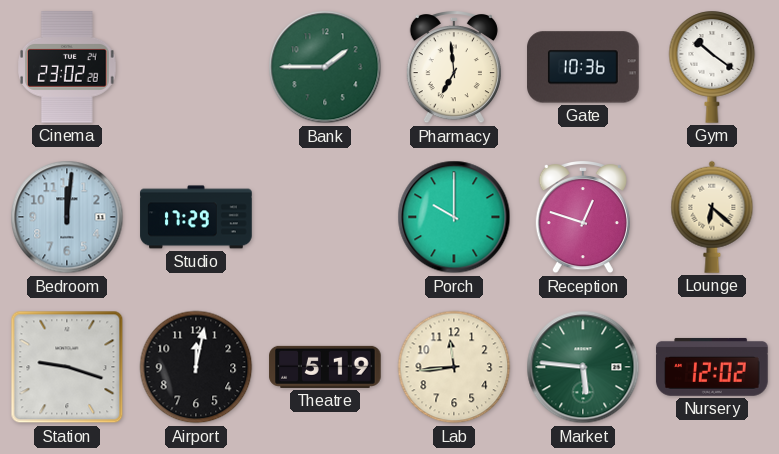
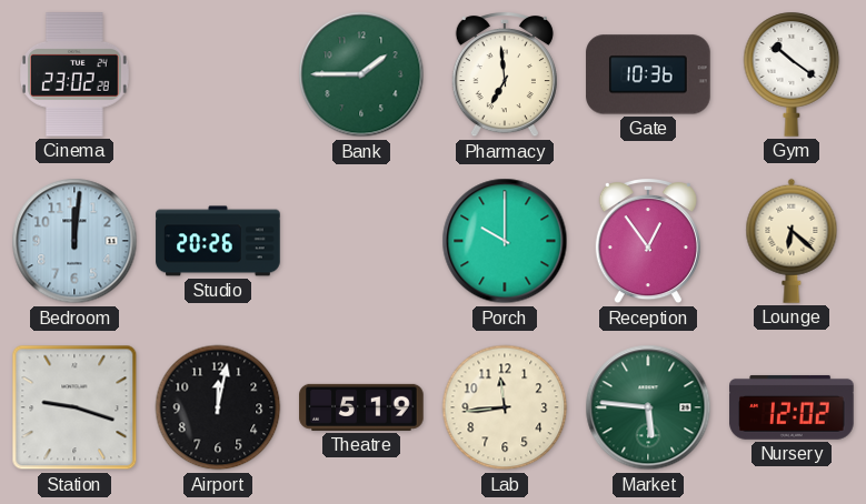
Studio: 17:29 -> 20:26 (218, 241)
Reception: 12:48 -> 12:54 (648, 241)
